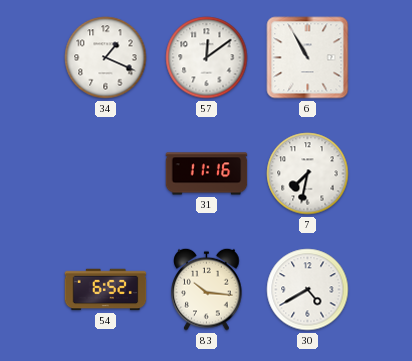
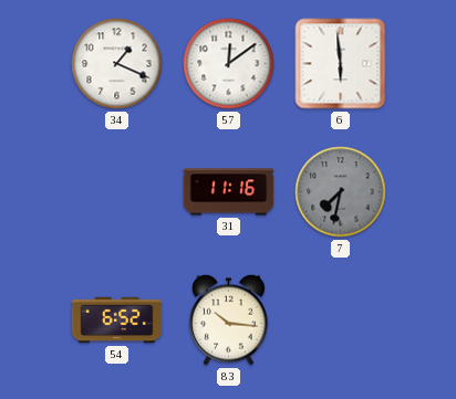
6: 10:55 -> 5:59 (341, 64)
7 dial: white -> grey (341, 192)
30: 4:40 -> none (308, 290)
